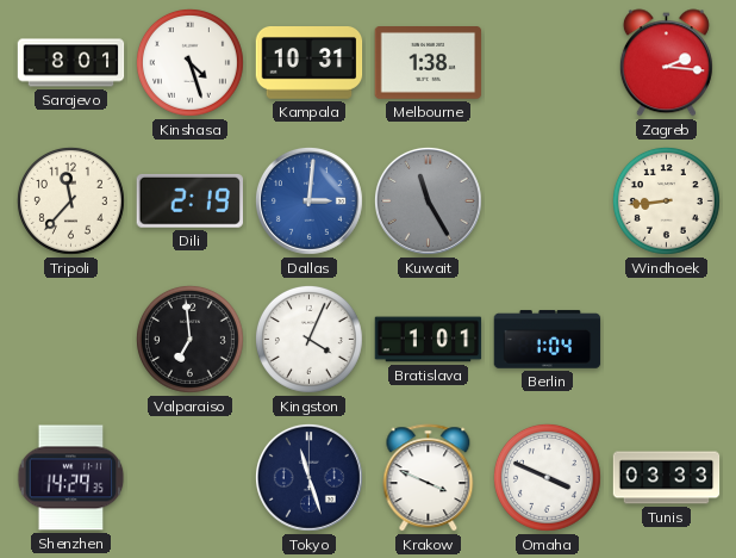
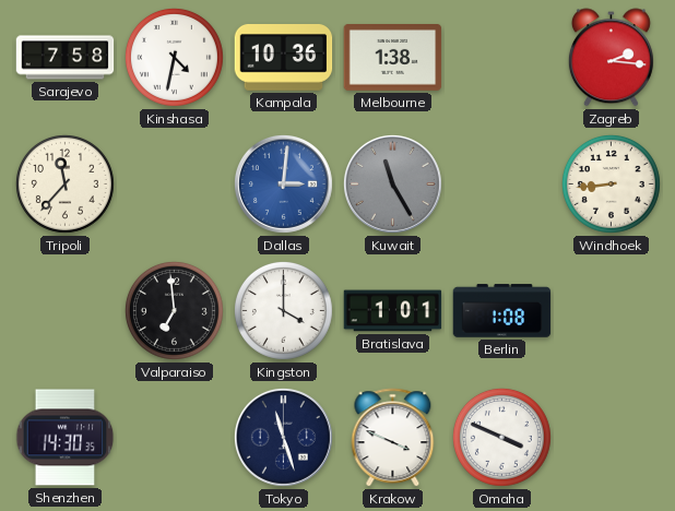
Sarajevo: 8:01 -> 7:58 (66, 58)
Kinshasa: 4:27 -> 4:32 (174, 57)
Kampala: 10:31 -> 10:36 (284, 58)
Dili: 2:19 -> none (189, 200)
Kingston: 4:04 -> 4:00 (283, 310)
Berlin: 1:04 -> 1:08 (502, 311)
Shenzhen: 14:29 -> 14:30 (66, 438)
Tunis: 03:33 -> none (667, 478)
